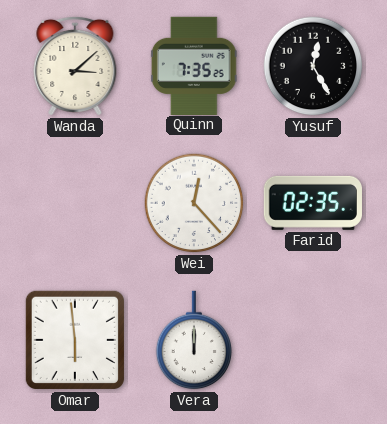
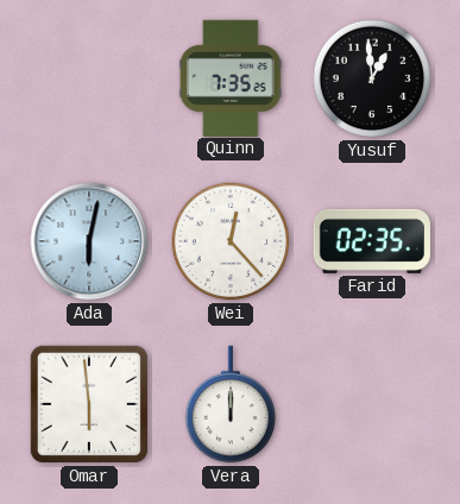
Wanda: 3:08 -> none (75, 66)
Yusuf: 12:25 -> 12:59 (372, 78)
Ada: none -> 6:02 (89, 241)
